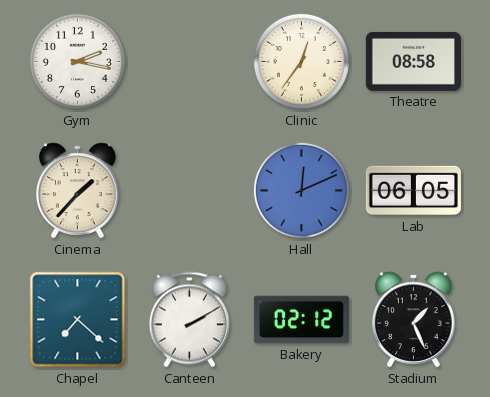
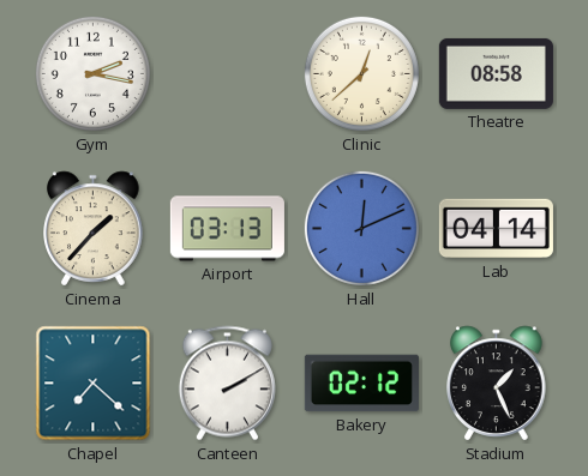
Clinic: 12:36 -> 12:38 (361, 73)
Airport: none -> 03:13 (227, 229)
Lab: 06:05 -> 04:14 (496, 229)
